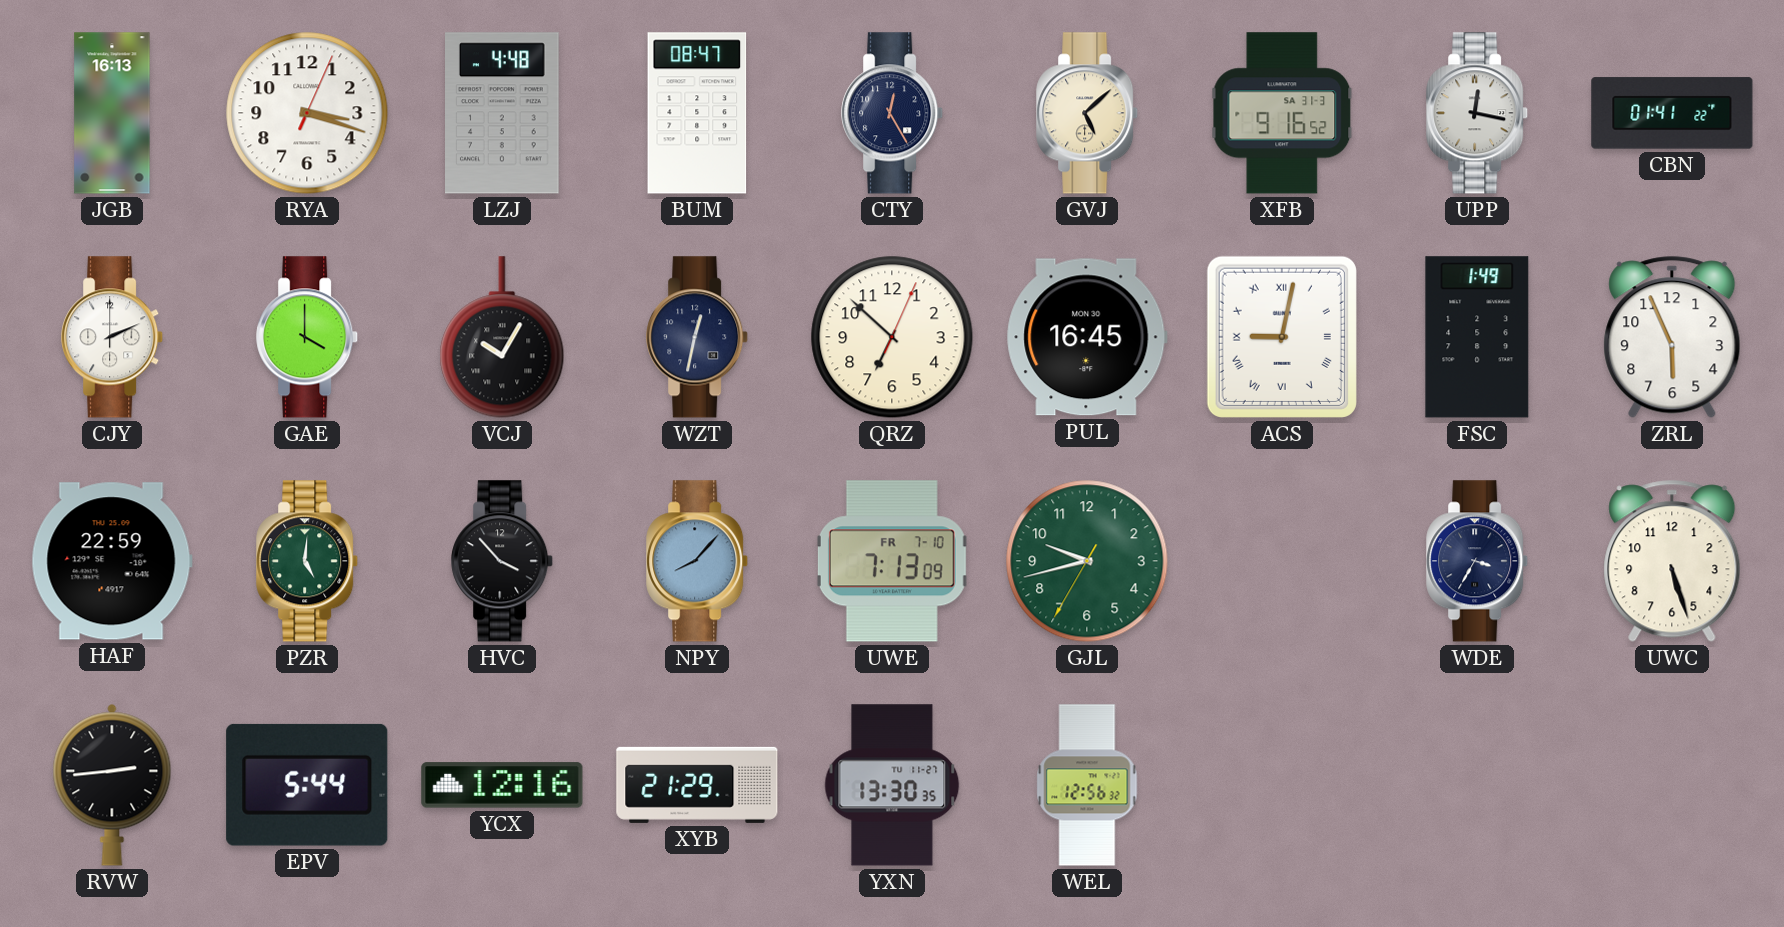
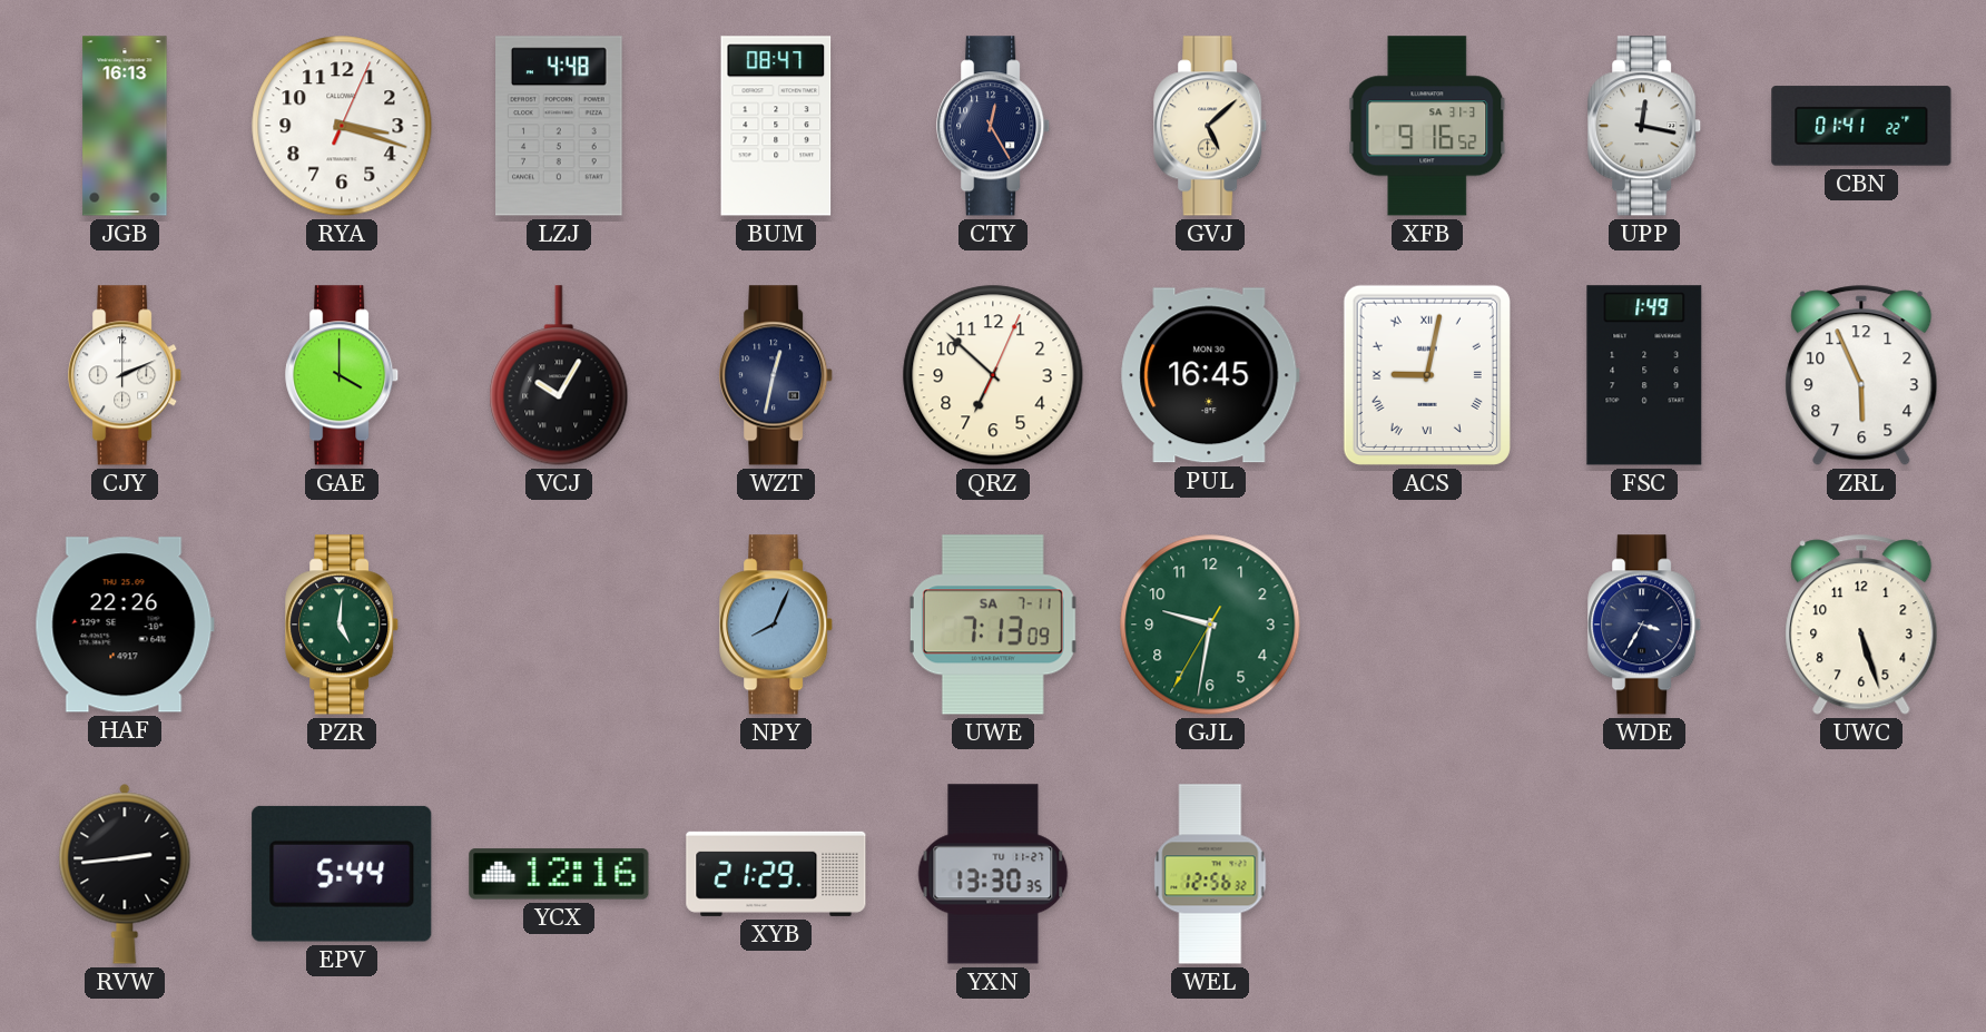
HAF: 22:59 -> 22:26 (125, 625)
HVC: 3:53 -> none (503, 561)
NPY: 8:07 -> 8:04 (777, 625)
UWE date: FR 7-10 -> SA 7-11 (993, 625)
GJL: 9:42 -> 9:31 (1210, 625)
